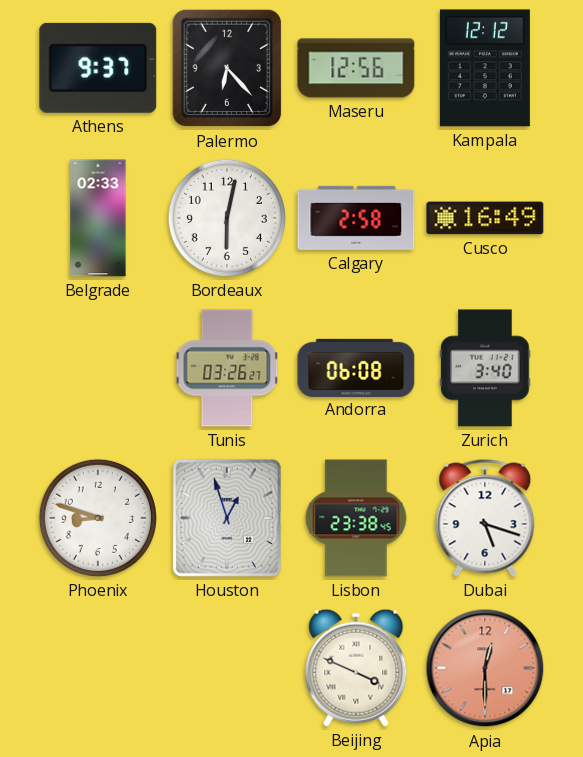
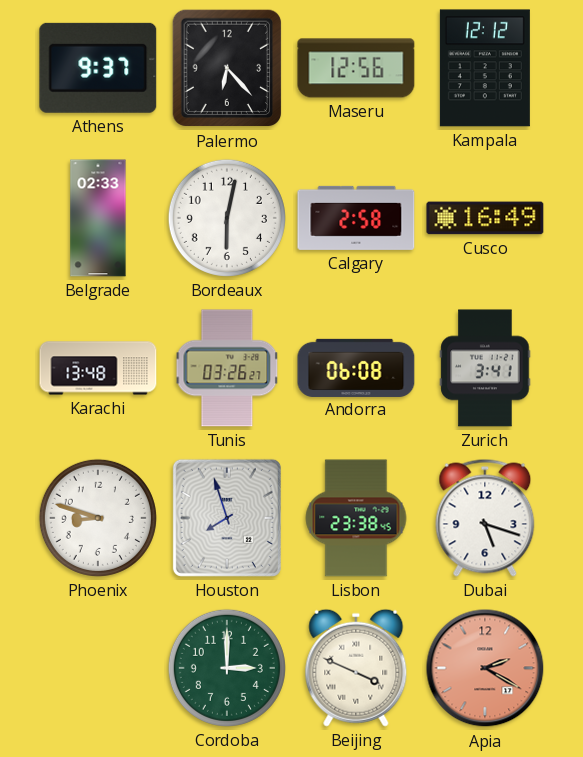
Karachi: none -> 13:48 (98, 368)
Zurich: 3:40 -> 3:41 (485, 368)
Houston: 12:57 -> 7:57 (227, 518)
Cordoba: none -> 3:00 (227, 668)
Apia: 12:30 -> 2:20 (485, 668)
